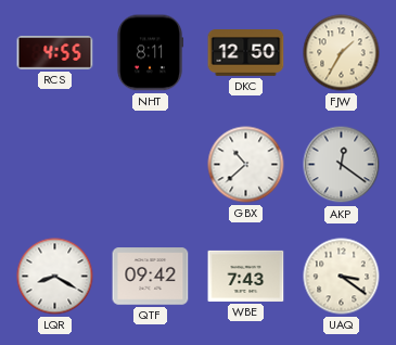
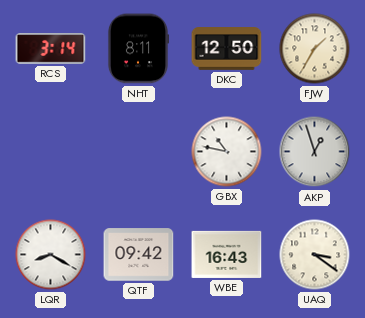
RCS: 4:55 -> 3:14 (51, 49)
GBX: 10:38 -> 10:47 (227, 152)
AKP: 12:21 -> 12:57 (315, 152)
WBE: 7:43 -> 16:43 (227, 254)
